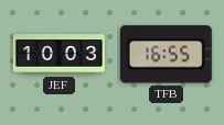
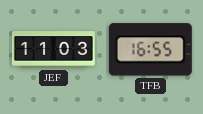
JEF: 10:03 -> 11:03 (53, 50)
